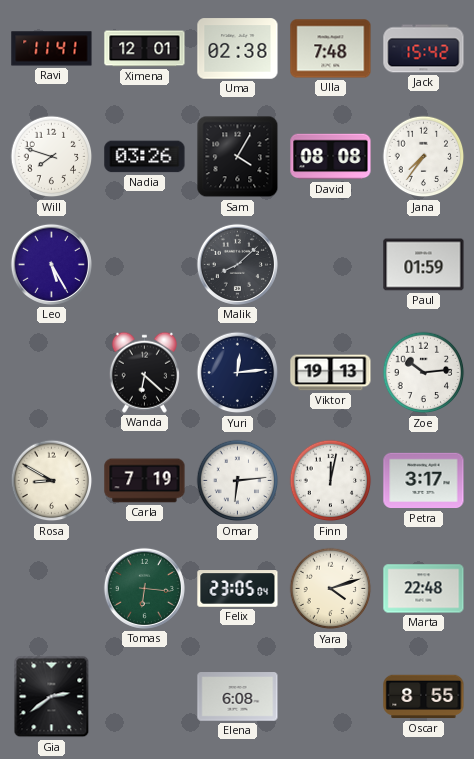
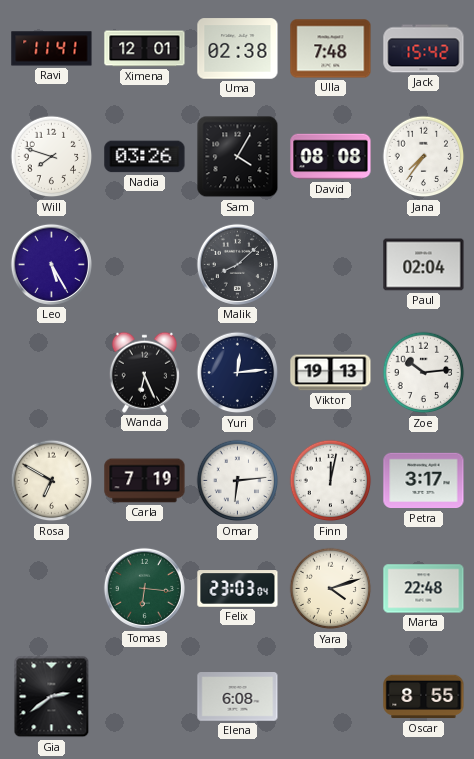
Paul: 01:59 -> 02:04 (424, 265)
Wanda: 6:22 -> 6:26 (144, 372)
Rosa: 8:50 -> 6:50 (52, 481)
Felix: 23:05 -> 23:03 (238, 589)
